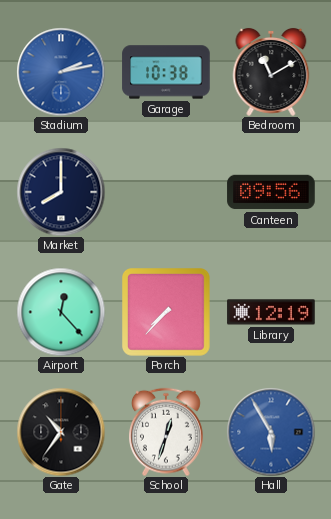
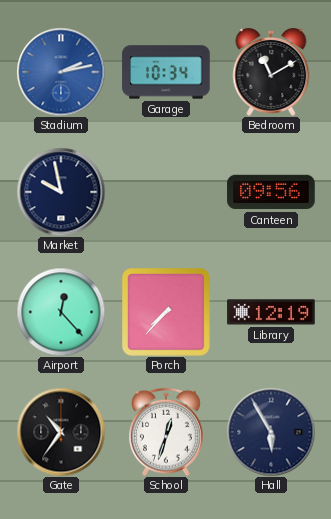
Garage: 10:38 -> 10:34 (166, 72)
Market: 8:00 -> 9:58 (61, 192)
Hall dial: blue -> navy (271, 432)
